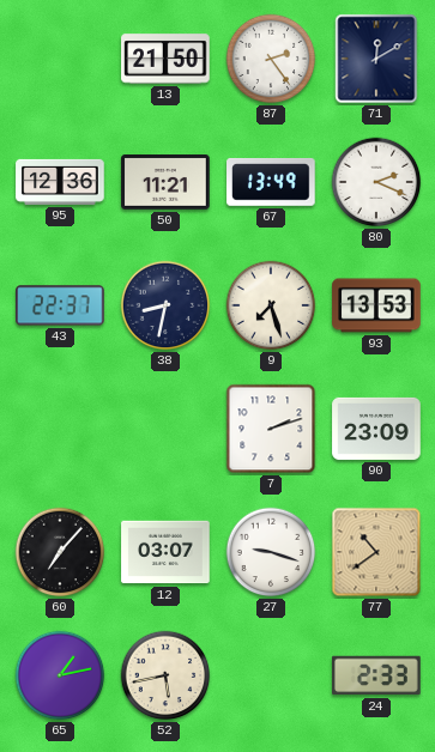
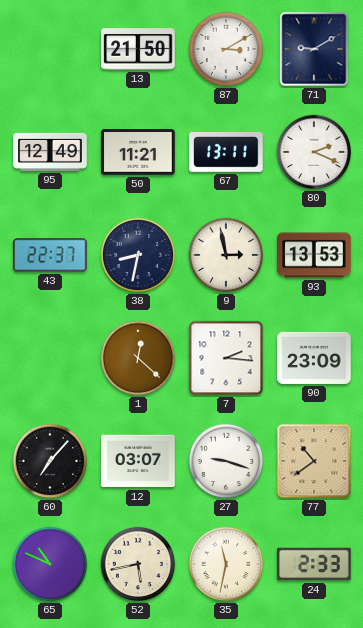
87: 2:24 -> 3:10 (226, 49)
71: 12:10 -> 9:10 (314, 49)
95: 12:36 -> 12:49 (50, 152)
67: 13:49 -> 13:11 (226, 153)
9: 7:27 -> 2:58 (226, 255)
1: none -> 12:22 (138, 358)
7: 2:12 -> 2:16 (226, 358)
65: 1:13 -> 10:49 (50, 564)
35: none -> 11:32 (226, 564)
